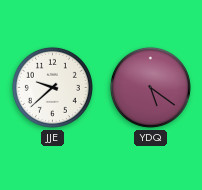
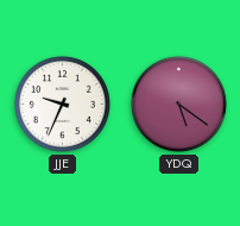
JJE: 9:38 -> 9:34 (62, 103)
